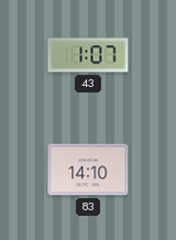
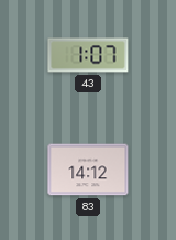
83: 14:10 -> 14:12 (88, 170)
